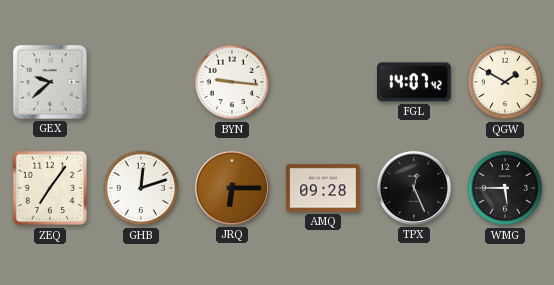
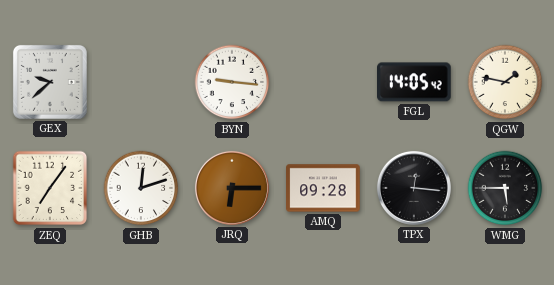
FGL: 14:07 -> 14:05 (415, 82)
QGW: 1:50 -> 1:47 (505, 82)
TPX: 12:26 -> 12:16 (414, 188)
